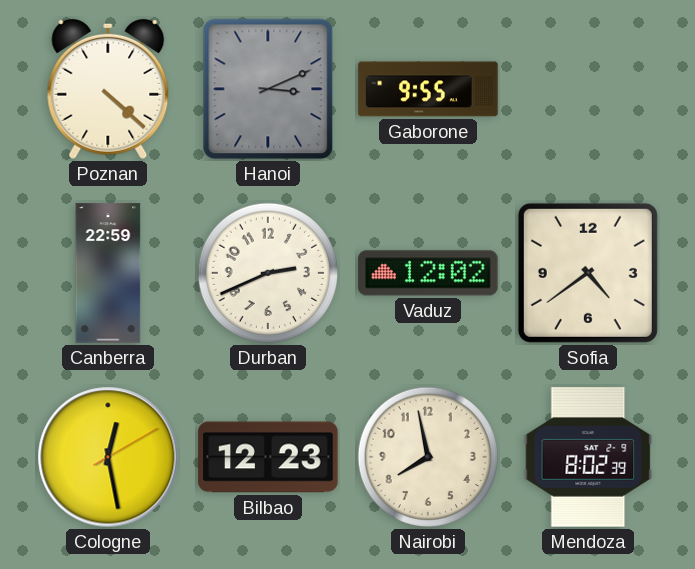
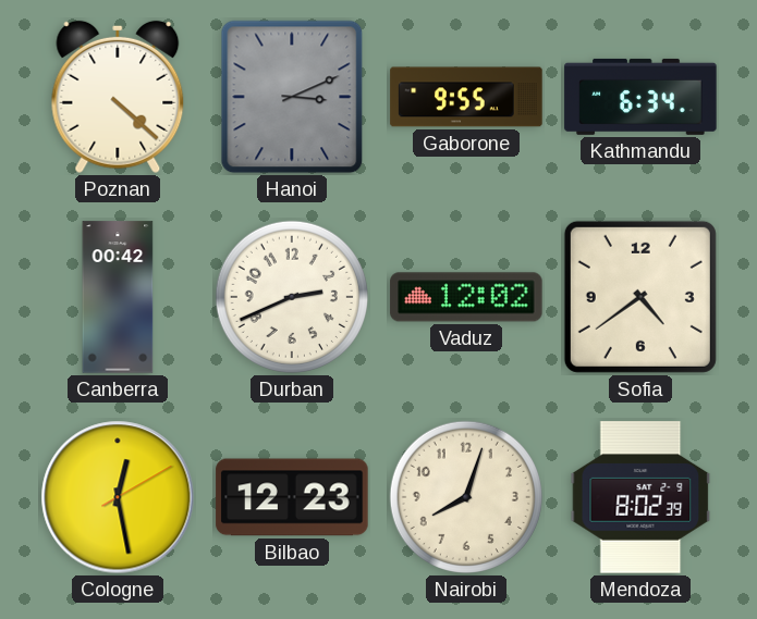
Kathmandu: none -> 6:34 (640, 97)
Canberra: 22:59 -> 00:42 (118, 297)
Nairobi: 7:58 -> 8:03 (466, 497)
